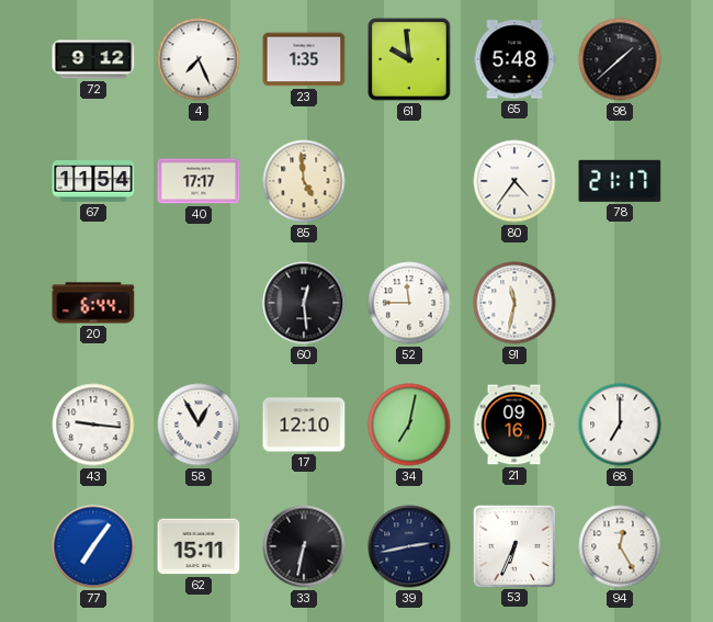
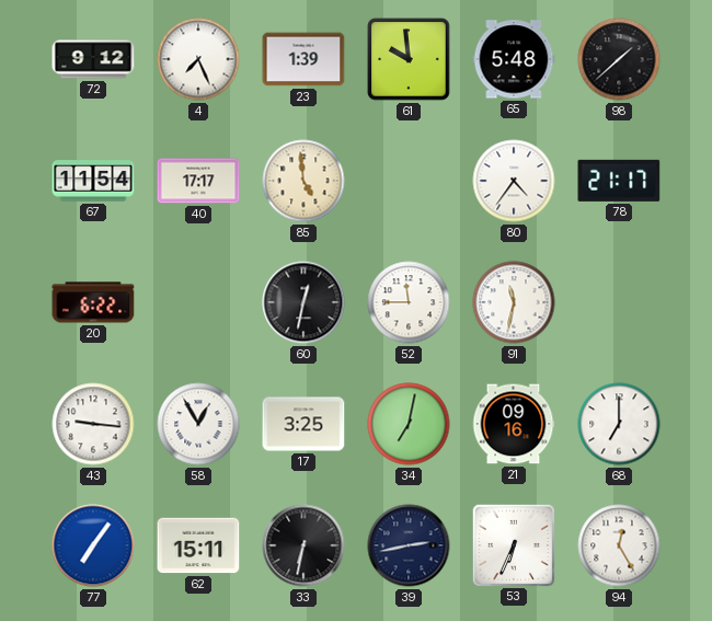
23: 1:35 -> 1:39 (303, 59)
20: 6:44 -> 6:22 (93, 302)
60: 12:29 -> 12:32 (303, 302)
17: 12:10 -> 3:25 (303, 424)
